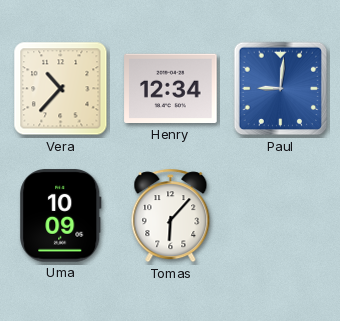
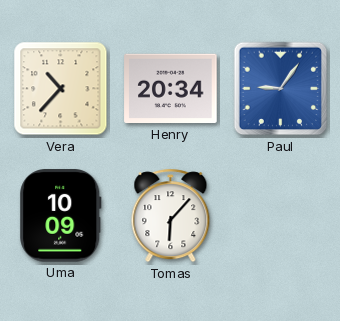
Henry: 12:34 -> 20:34 (171, 89)
Paul: 9:01 -> 9:06 (281, 89)
